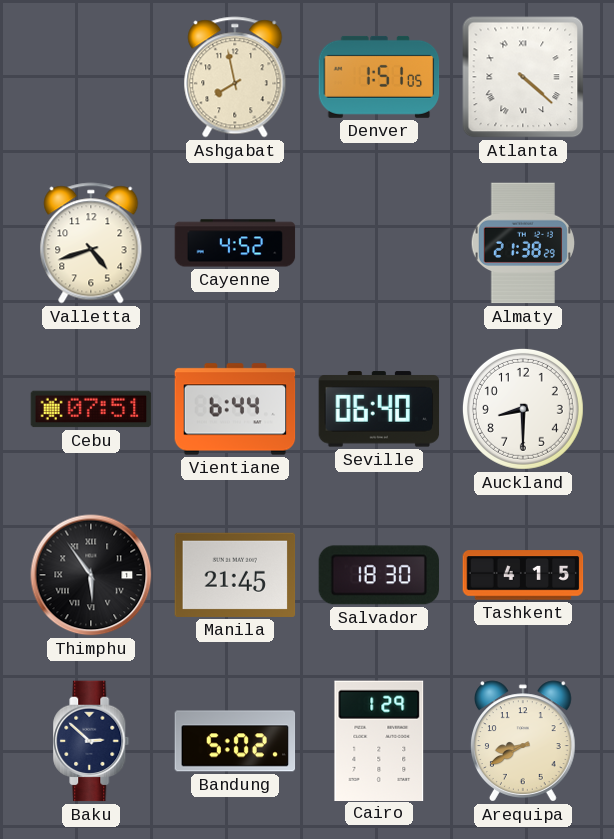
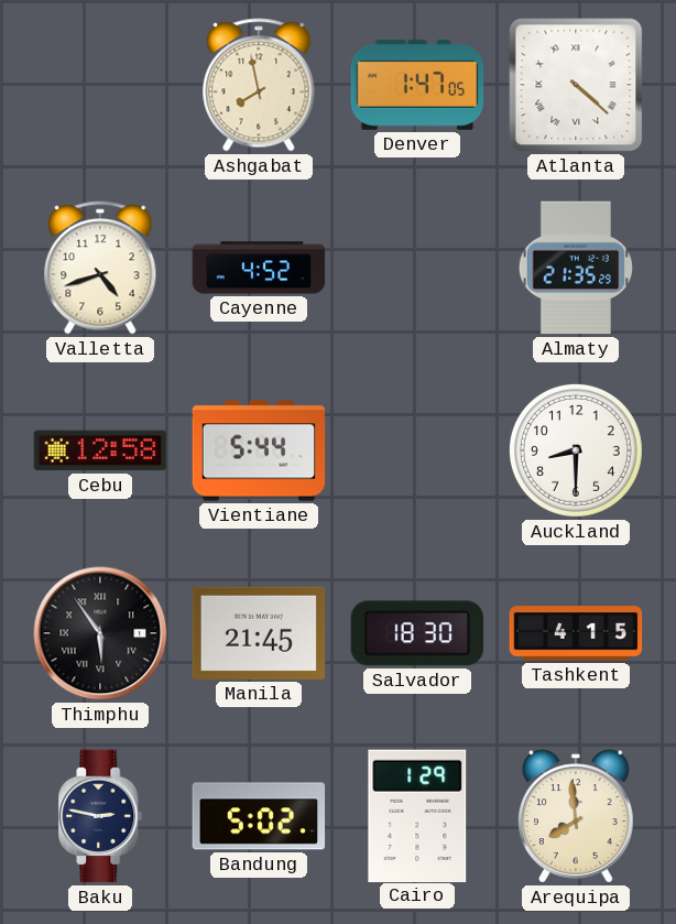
Denver: 1:51 -> 1:47 (417, 85)
Almaty: 21:38 -> 21:35 (575, 268)
Cebu: 07:51 -> 12:58 (100, 450)
Vientiane: 6:44 -> 5:44 (259, 450)
Seville: 06:40 -> none (379, 409)
Baku: 2:52 -> 2:47 (100, 816)
Arequipa: 8:40 -> 7:59 (576, 816)
